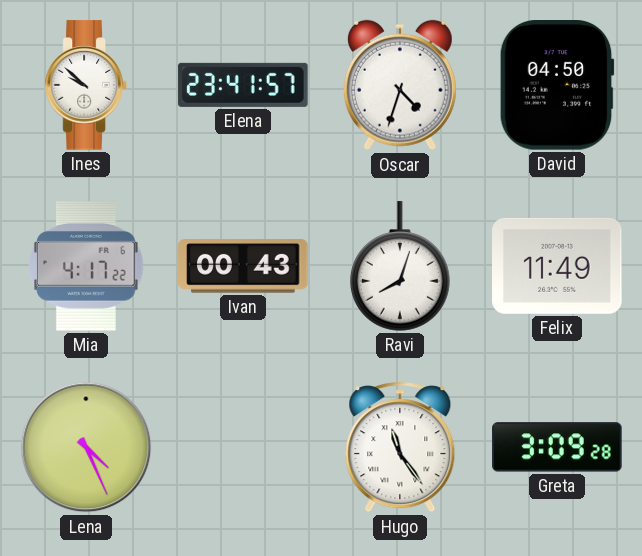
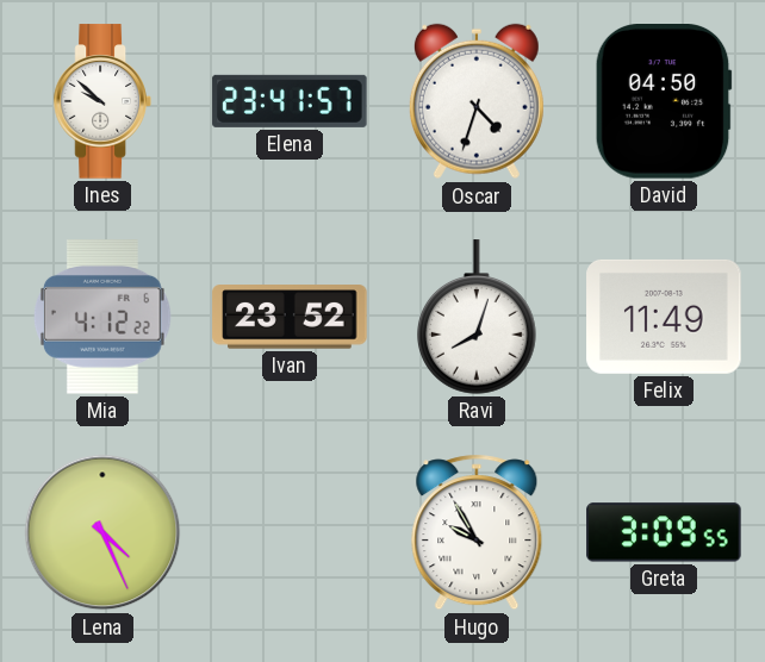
Mia: 4:17 -> 4:12 (102, 317)
Ivan: 00:43 -> 23:52 (290, 317)
Hugo: 11:24 -> 9:55 (477, 532)
Greta: 3:09:28 -> 3:09:55 (664, 532)
